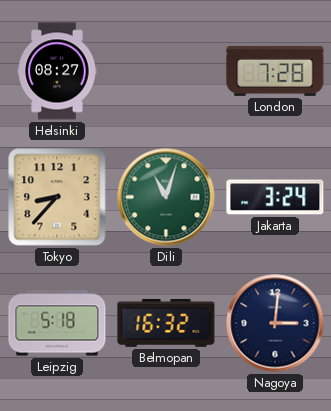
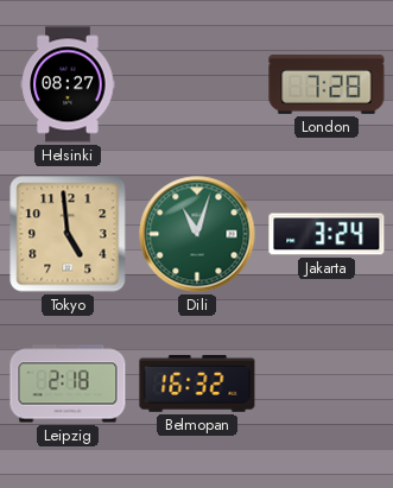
Tokyo: 8:37 -> 4:59 (68, 234)
Leipzig: 5:18 -> 2:18 (68, 384)
Nagoya: 3:01 -> none (275, 323)
